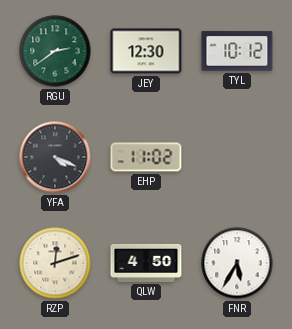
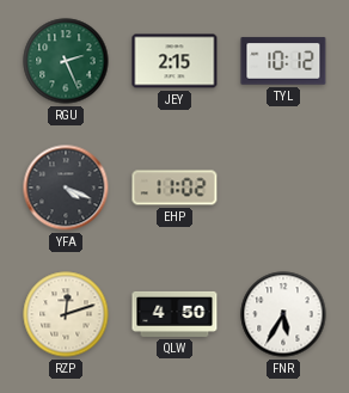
RGU: 2:39 -> 2:26 (66, 61)
JEY: 12:30 -> 2:15 (174, 61)
